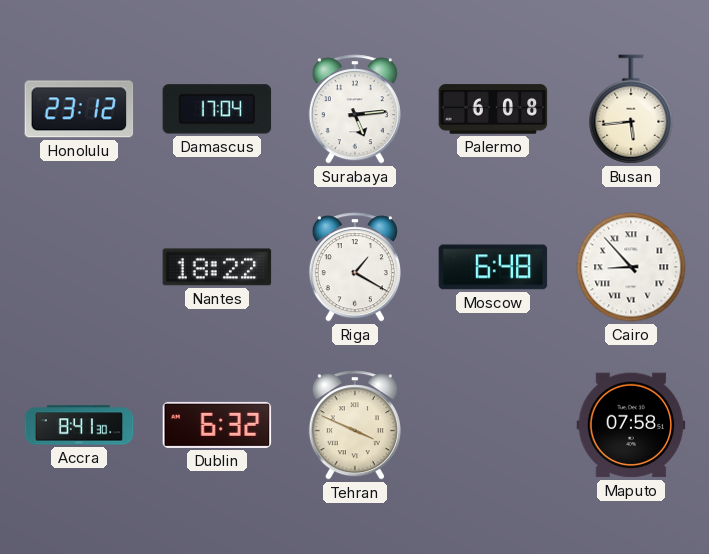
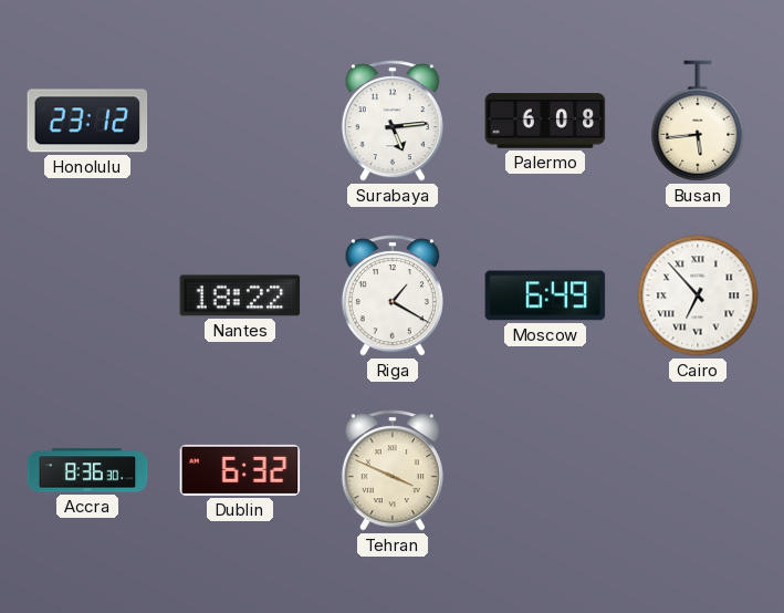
Damascus: 17:04 -> none (217, 109)
Moscow: 6:48 -> 6:49 (545, 295)
Cairo: 8:53 -> 6:53 (698, 295)
Accra: 8:41 -> 8:36 (87, 470)
Maputo: 07:58 -> none (631, 425)
